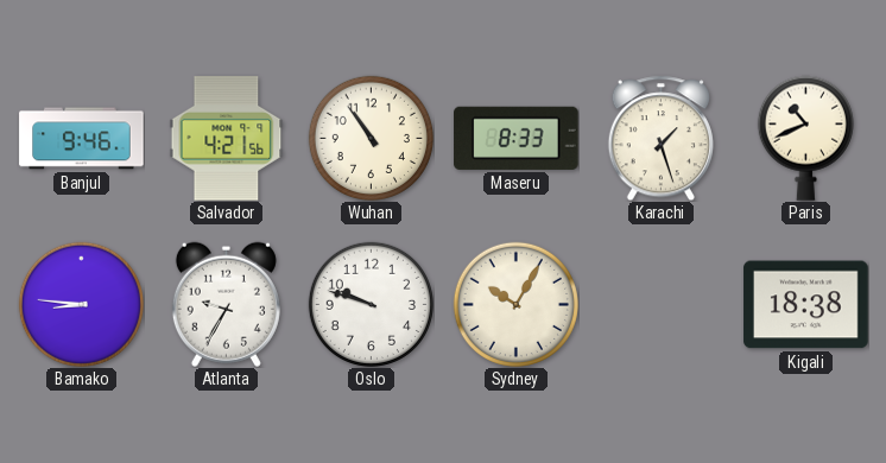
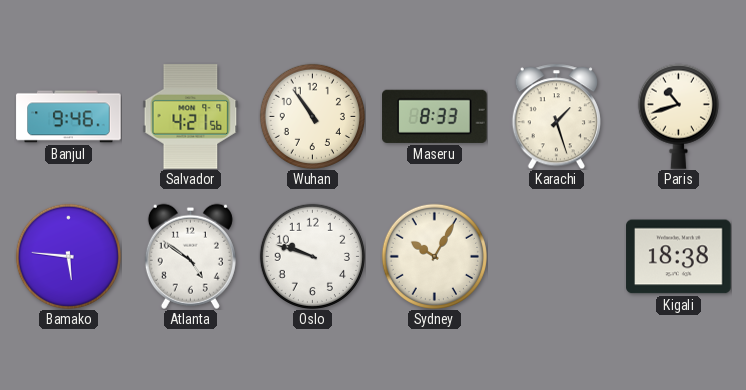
Paris: 10:41 -> 10:42 (678, 116)
Bamako: 8:46 -> 5:46 (68, 256)
Atlanta: 9:35 -> 4:51 (190, 256)
